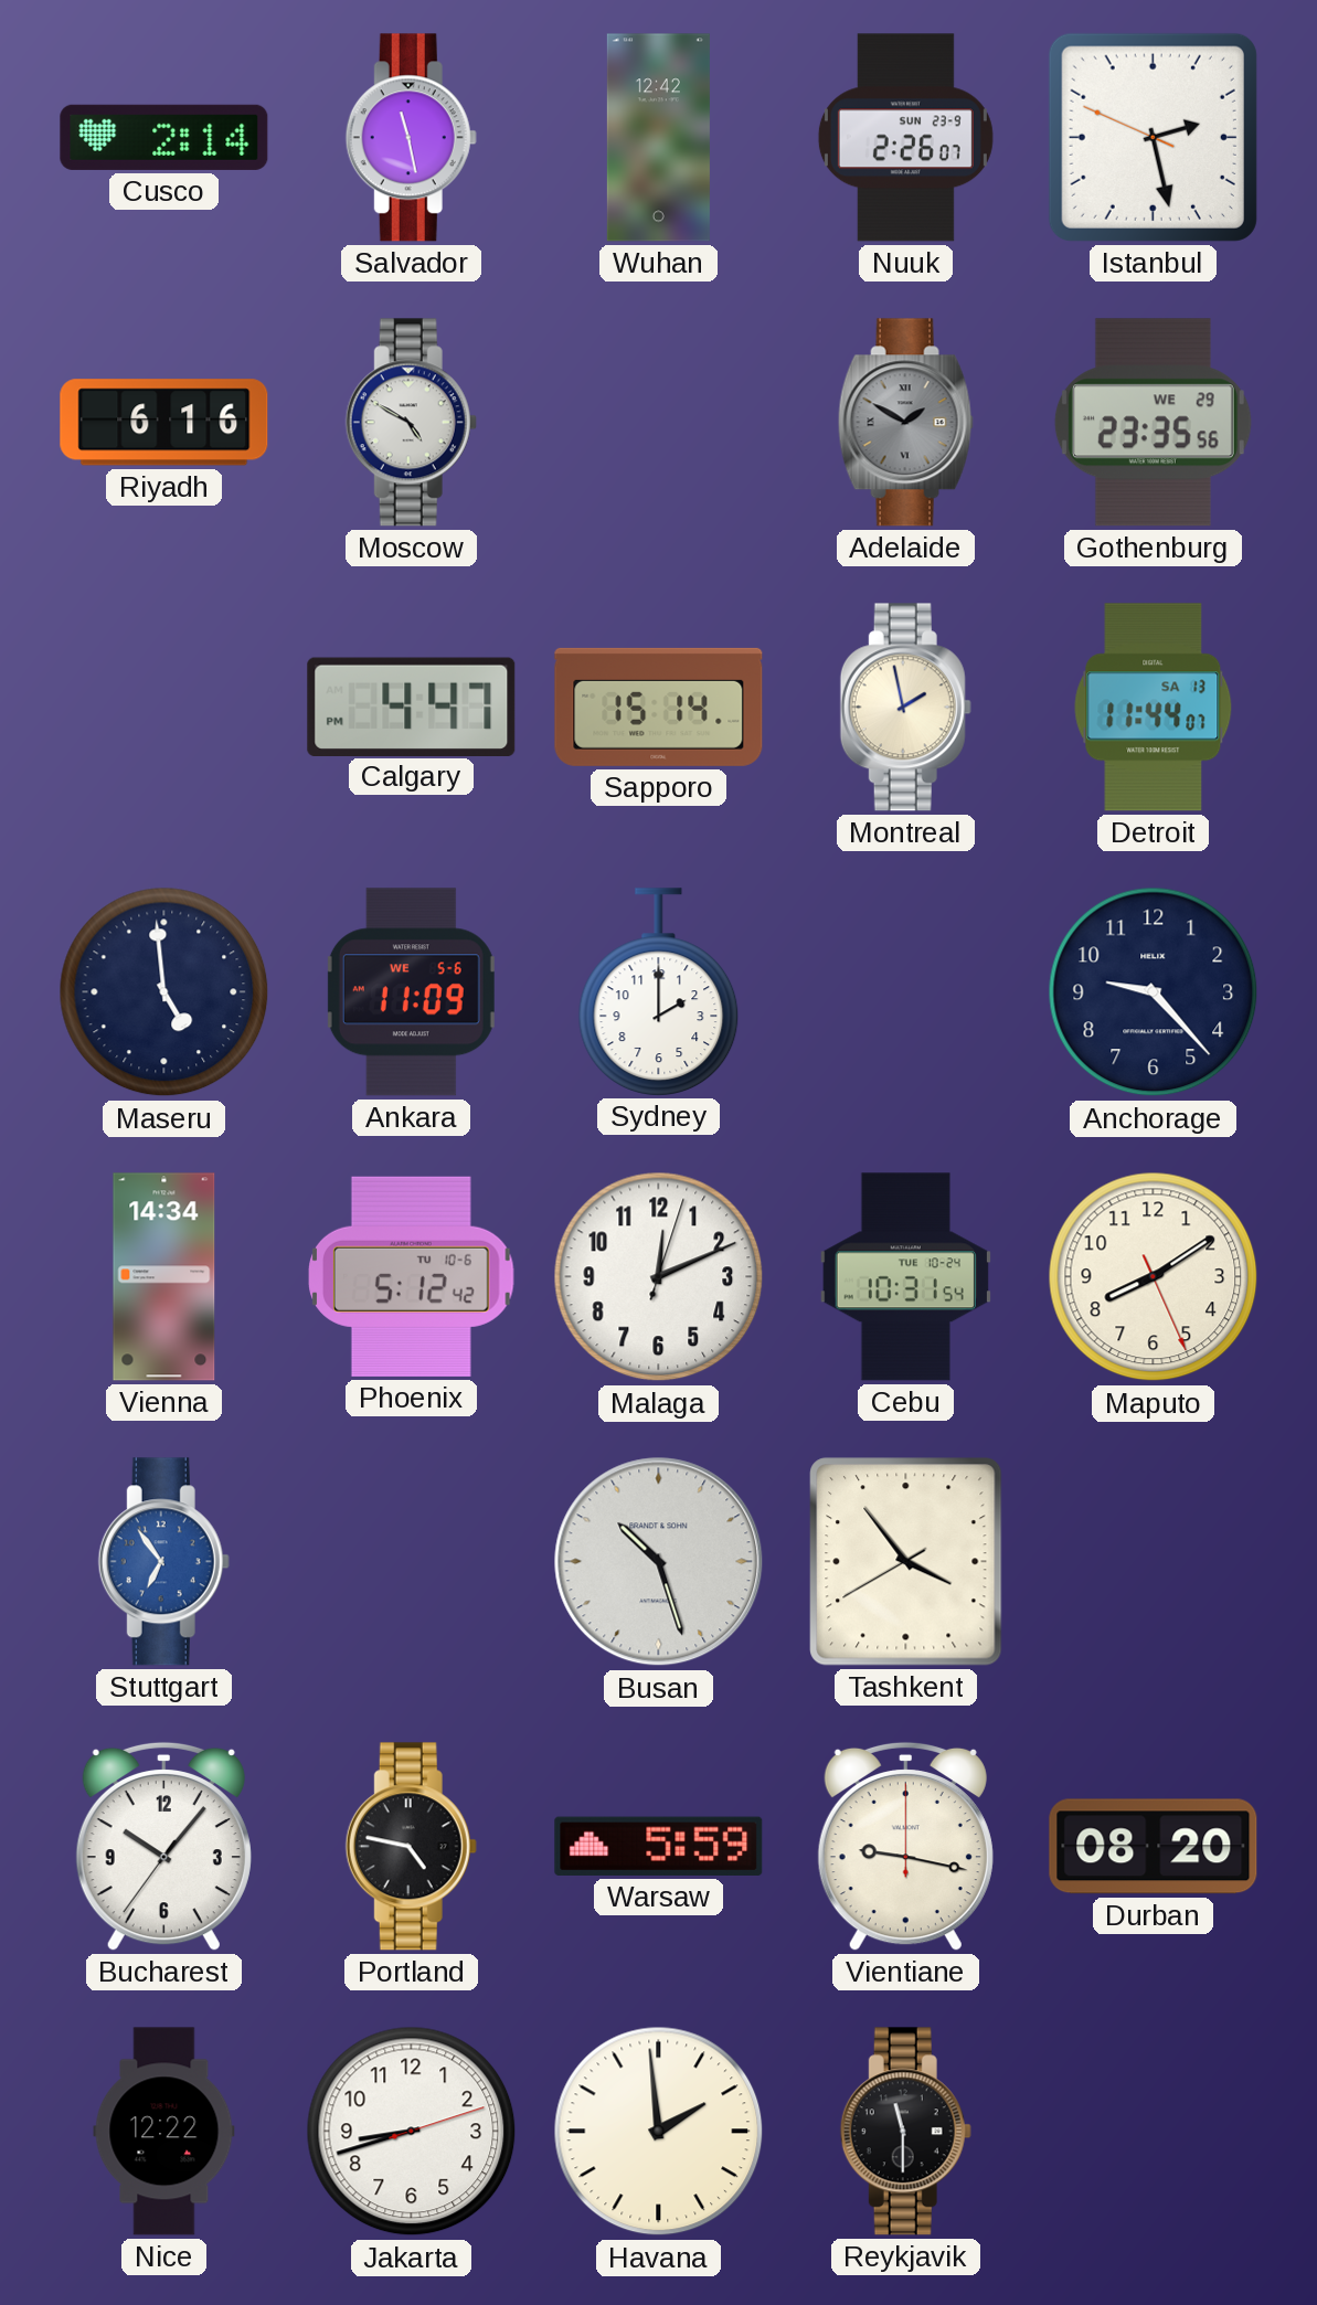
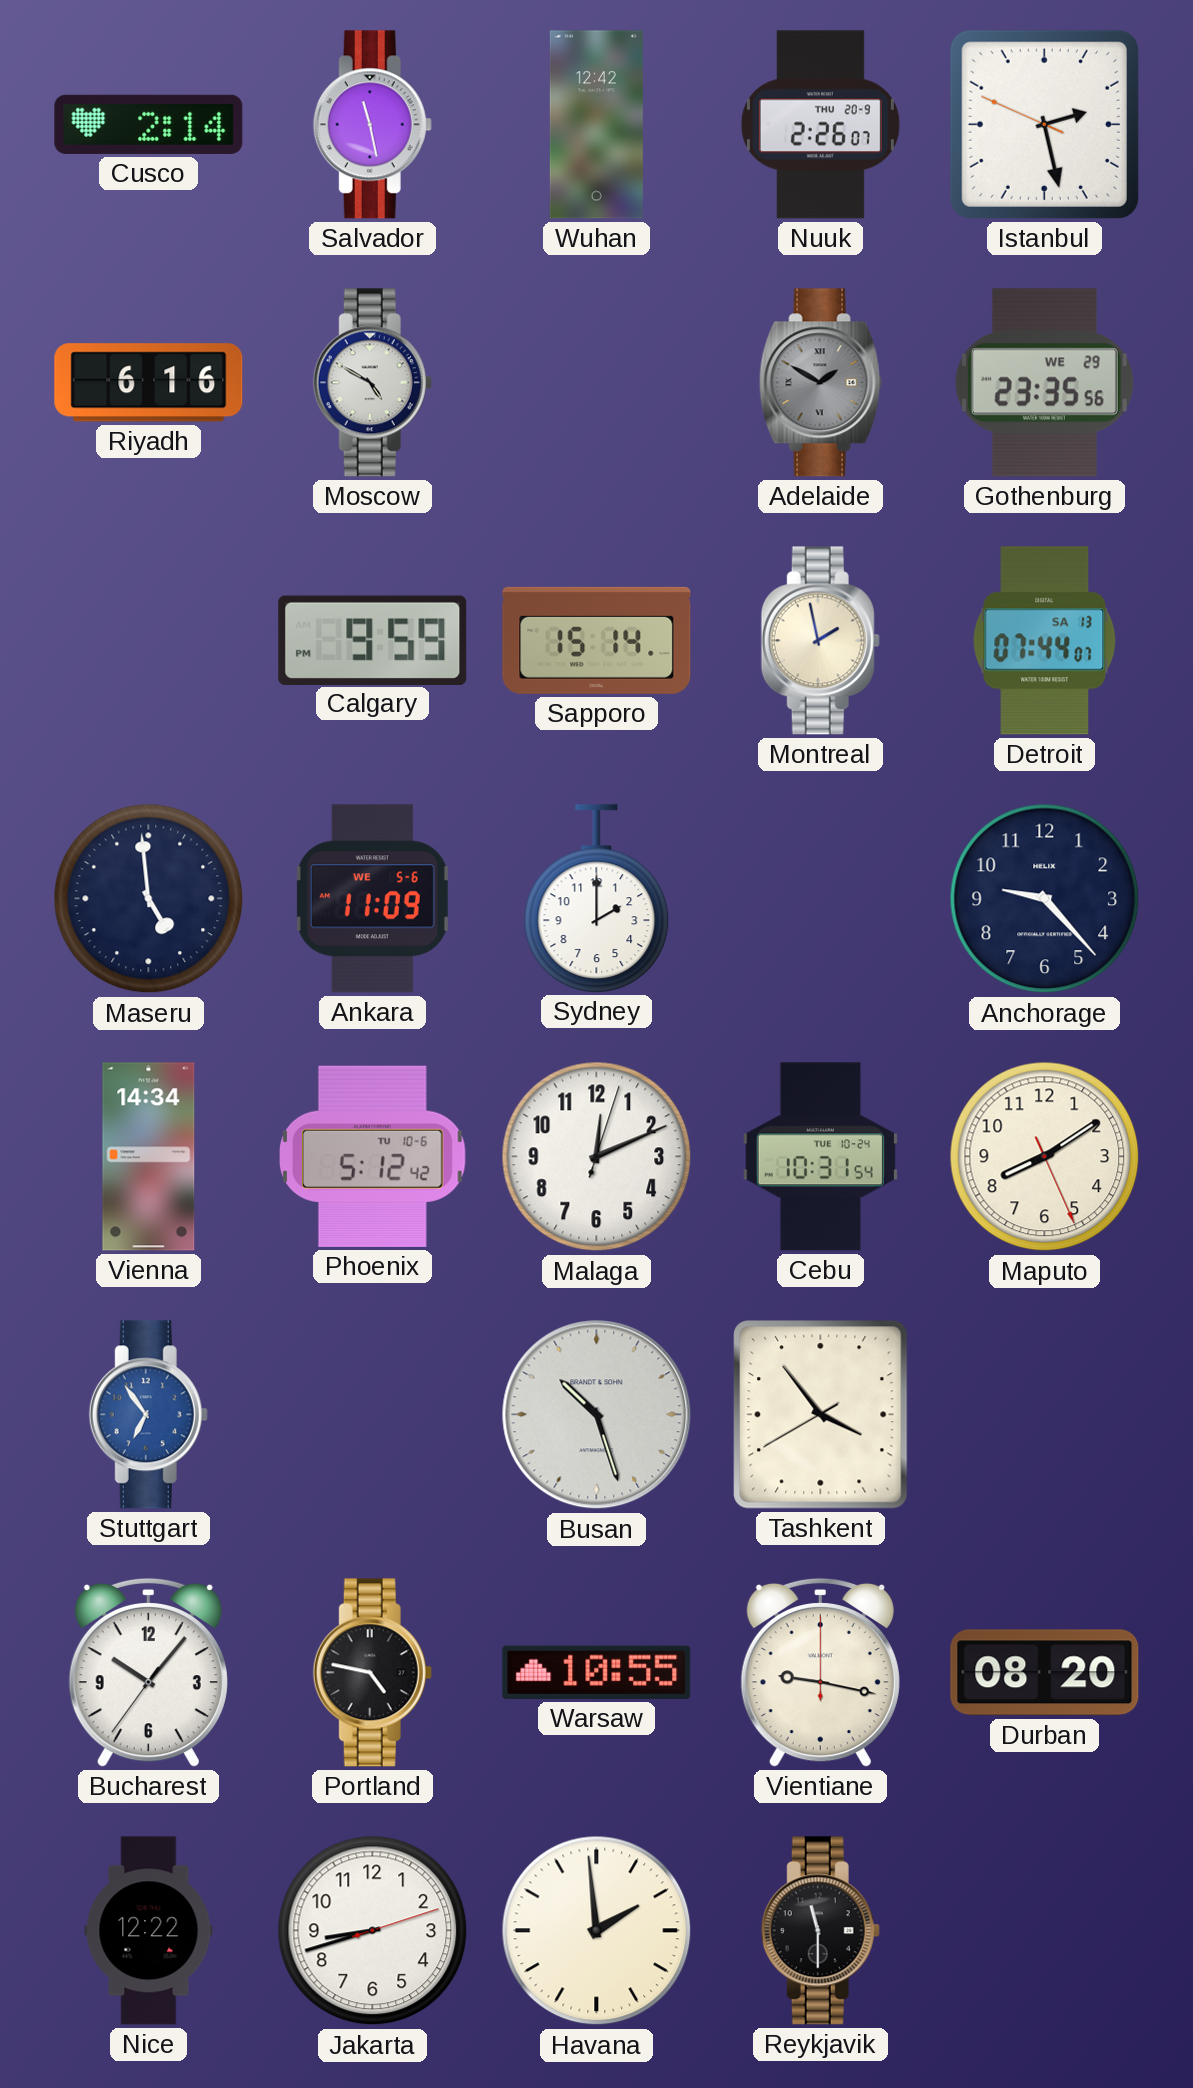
Nuuk date: SUN 23-9 -> THU 20-9 (820, 125)
Calgary: 4:47 -> 9:59 (373, 640)
Detroit: 11:44 -> 07:44 (1045, 641)
Warsaw: 5:59 -> 10:55 (597, 1672)
